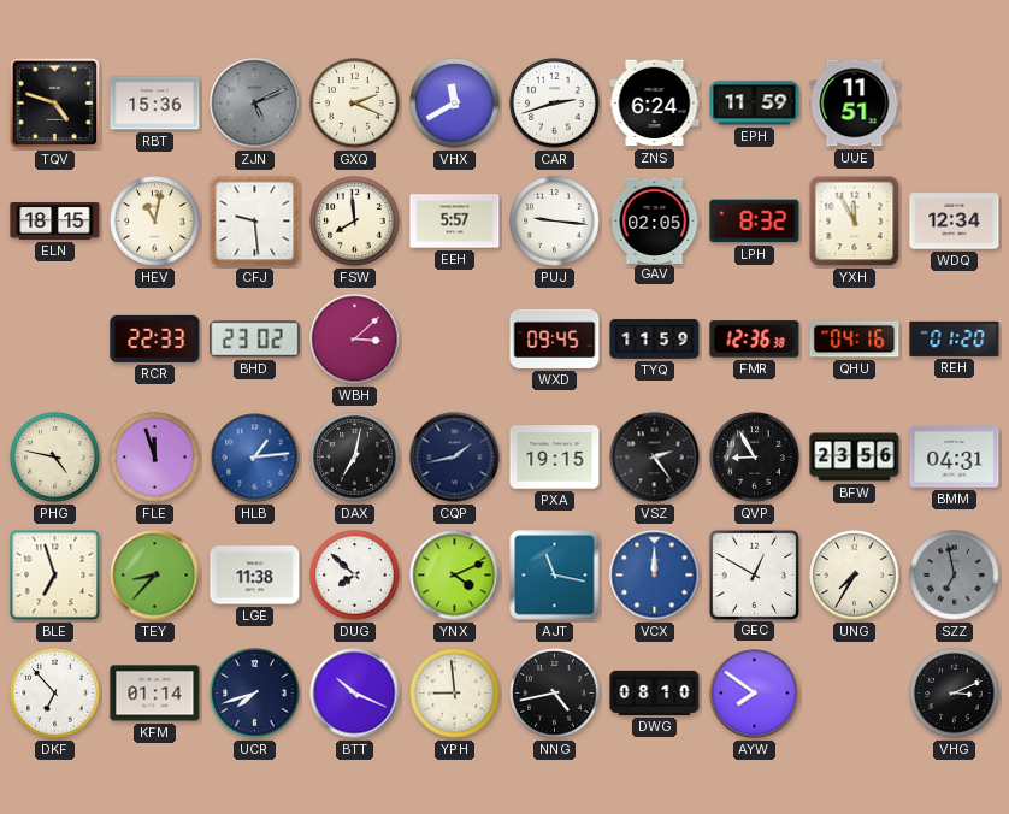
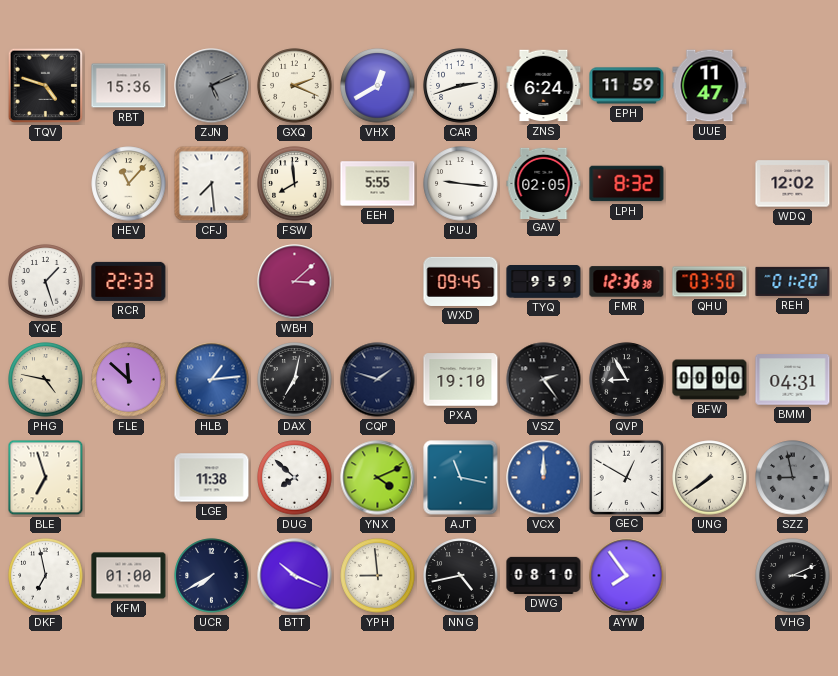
VHX: 11:40 -> 12:40 (378, 86)
UUE: 11:51 -> 11:47 (710, 86)
ELN: 18:15 -> none (55, 222)
HEV: 11:02 -> 11:07 (129, 184)
CFJ: 9:29 -> 7:29 (212, 184)
EEH: 5:57 -> 5:55 (378, 184)
YXH: 11:55 -> none (855, 222)
WDQ: 12:34 -> 12:02 (793, 184)
YQE: none -> 1:27 (46, 282)
BHD: 23:02 -> none (255, 340)
TYQ: 11:59 -> 9:59 (544, 282)
QHU: 04:16 -> 03:50 (710, 282)
FLE: 11:57 -> 11:52 (129, 380)
CQP: 1:43 -> 1:48 (378, 380)
PXA: 19:15 -> 19:10 (461, 380)
BFW: 23:56 -> 00:00 (710, 380)
TEY: 8:37 -> none (155, 576)
UNG: 7:35 -> 7:39 (710, 478)
SZZ: 6:58 -> 8:58 (793, 478)
DKF: 6:53 -> 6:58 (46, 576)
KFM: 01:14 -> 01:00 (129, 576)
UCR: 7:42 -> 7:40 (212, 576)
AYW: 7:51 -> 7:54 (627, 576)
